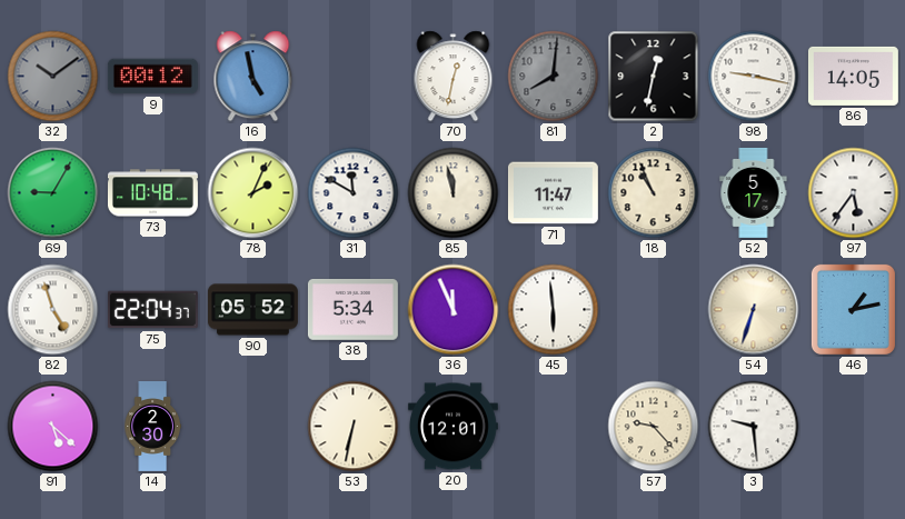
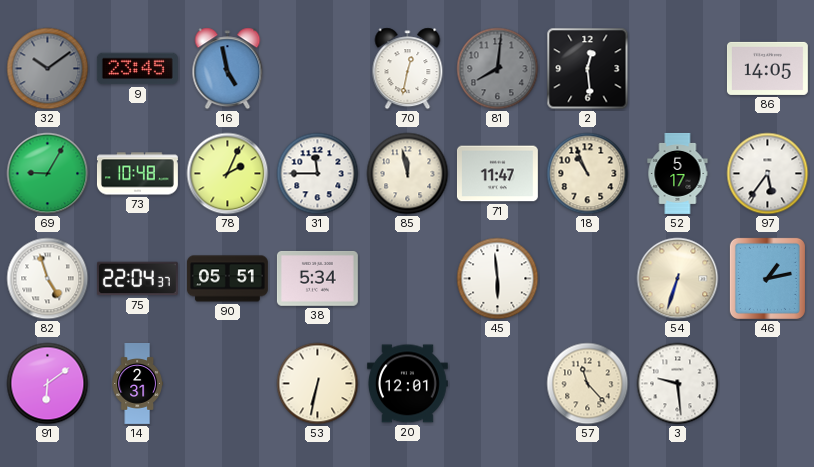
9: 00:12 -> 23:45 (137, 69)
2: 12:32 -> 12:29 (588, 69)
98: 9:17 -> none (754, 77)
31: 11:50 -> 11:45 (318, 174)
90: 05:52 -> 05:51 (227, 279)
36: 11:56 -> none (454, 310)
91: 5:22 -> 6:09 (48, 384)
14: 2:30 -> 2:31 (137, 384)
57: 9:23 -> 11:23 (588, 384)
